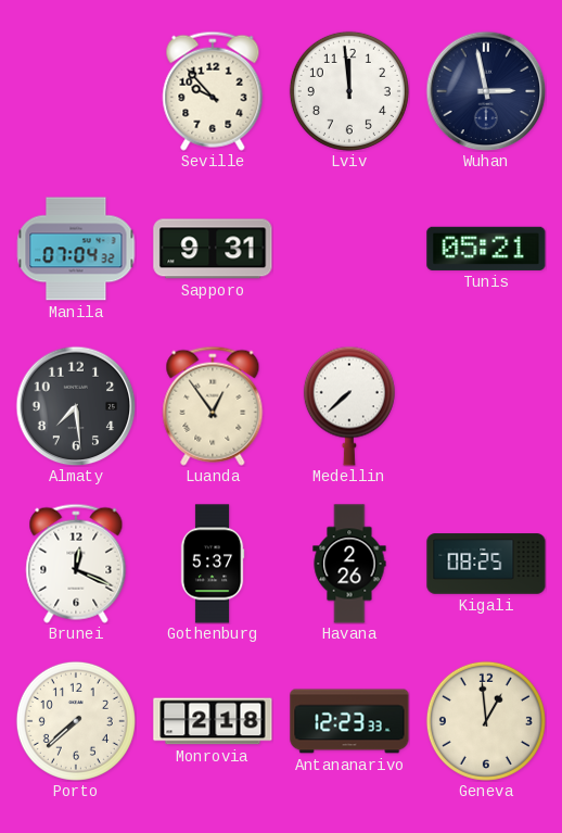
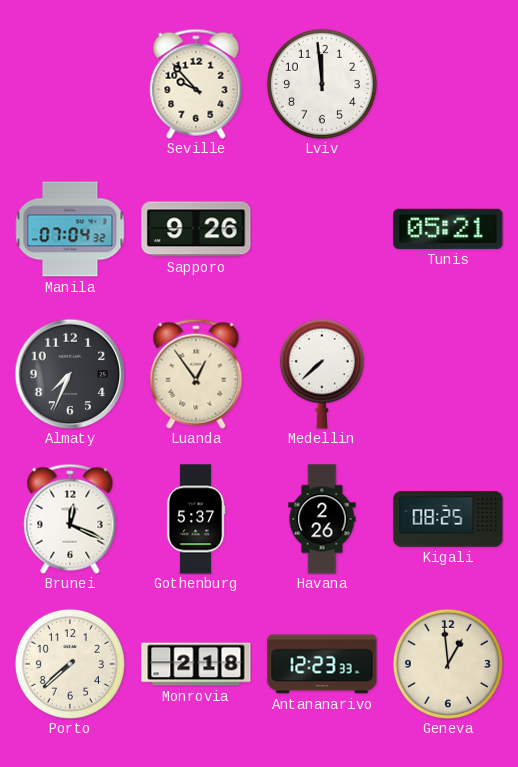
Wuhan: 2:58 -> none (486, 91)
Sapporo: 9:31 -> 9:26 (196, 229)
Almaty: 7:29 -> 7:34 (70, 374)
